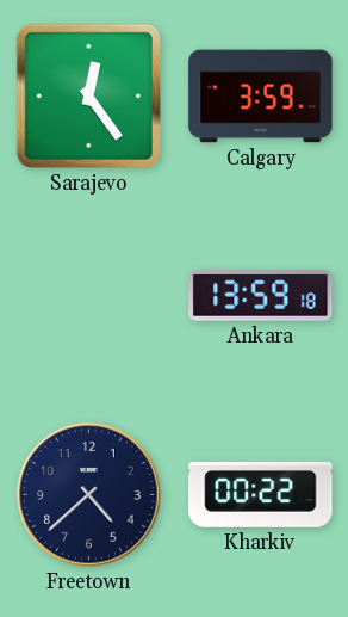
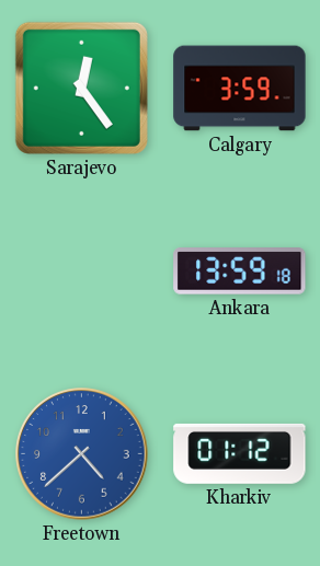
Freetown dial: navy -> blue (82, 454)
Kharkiv: 00:22 -> 01:12 (240, 453)
